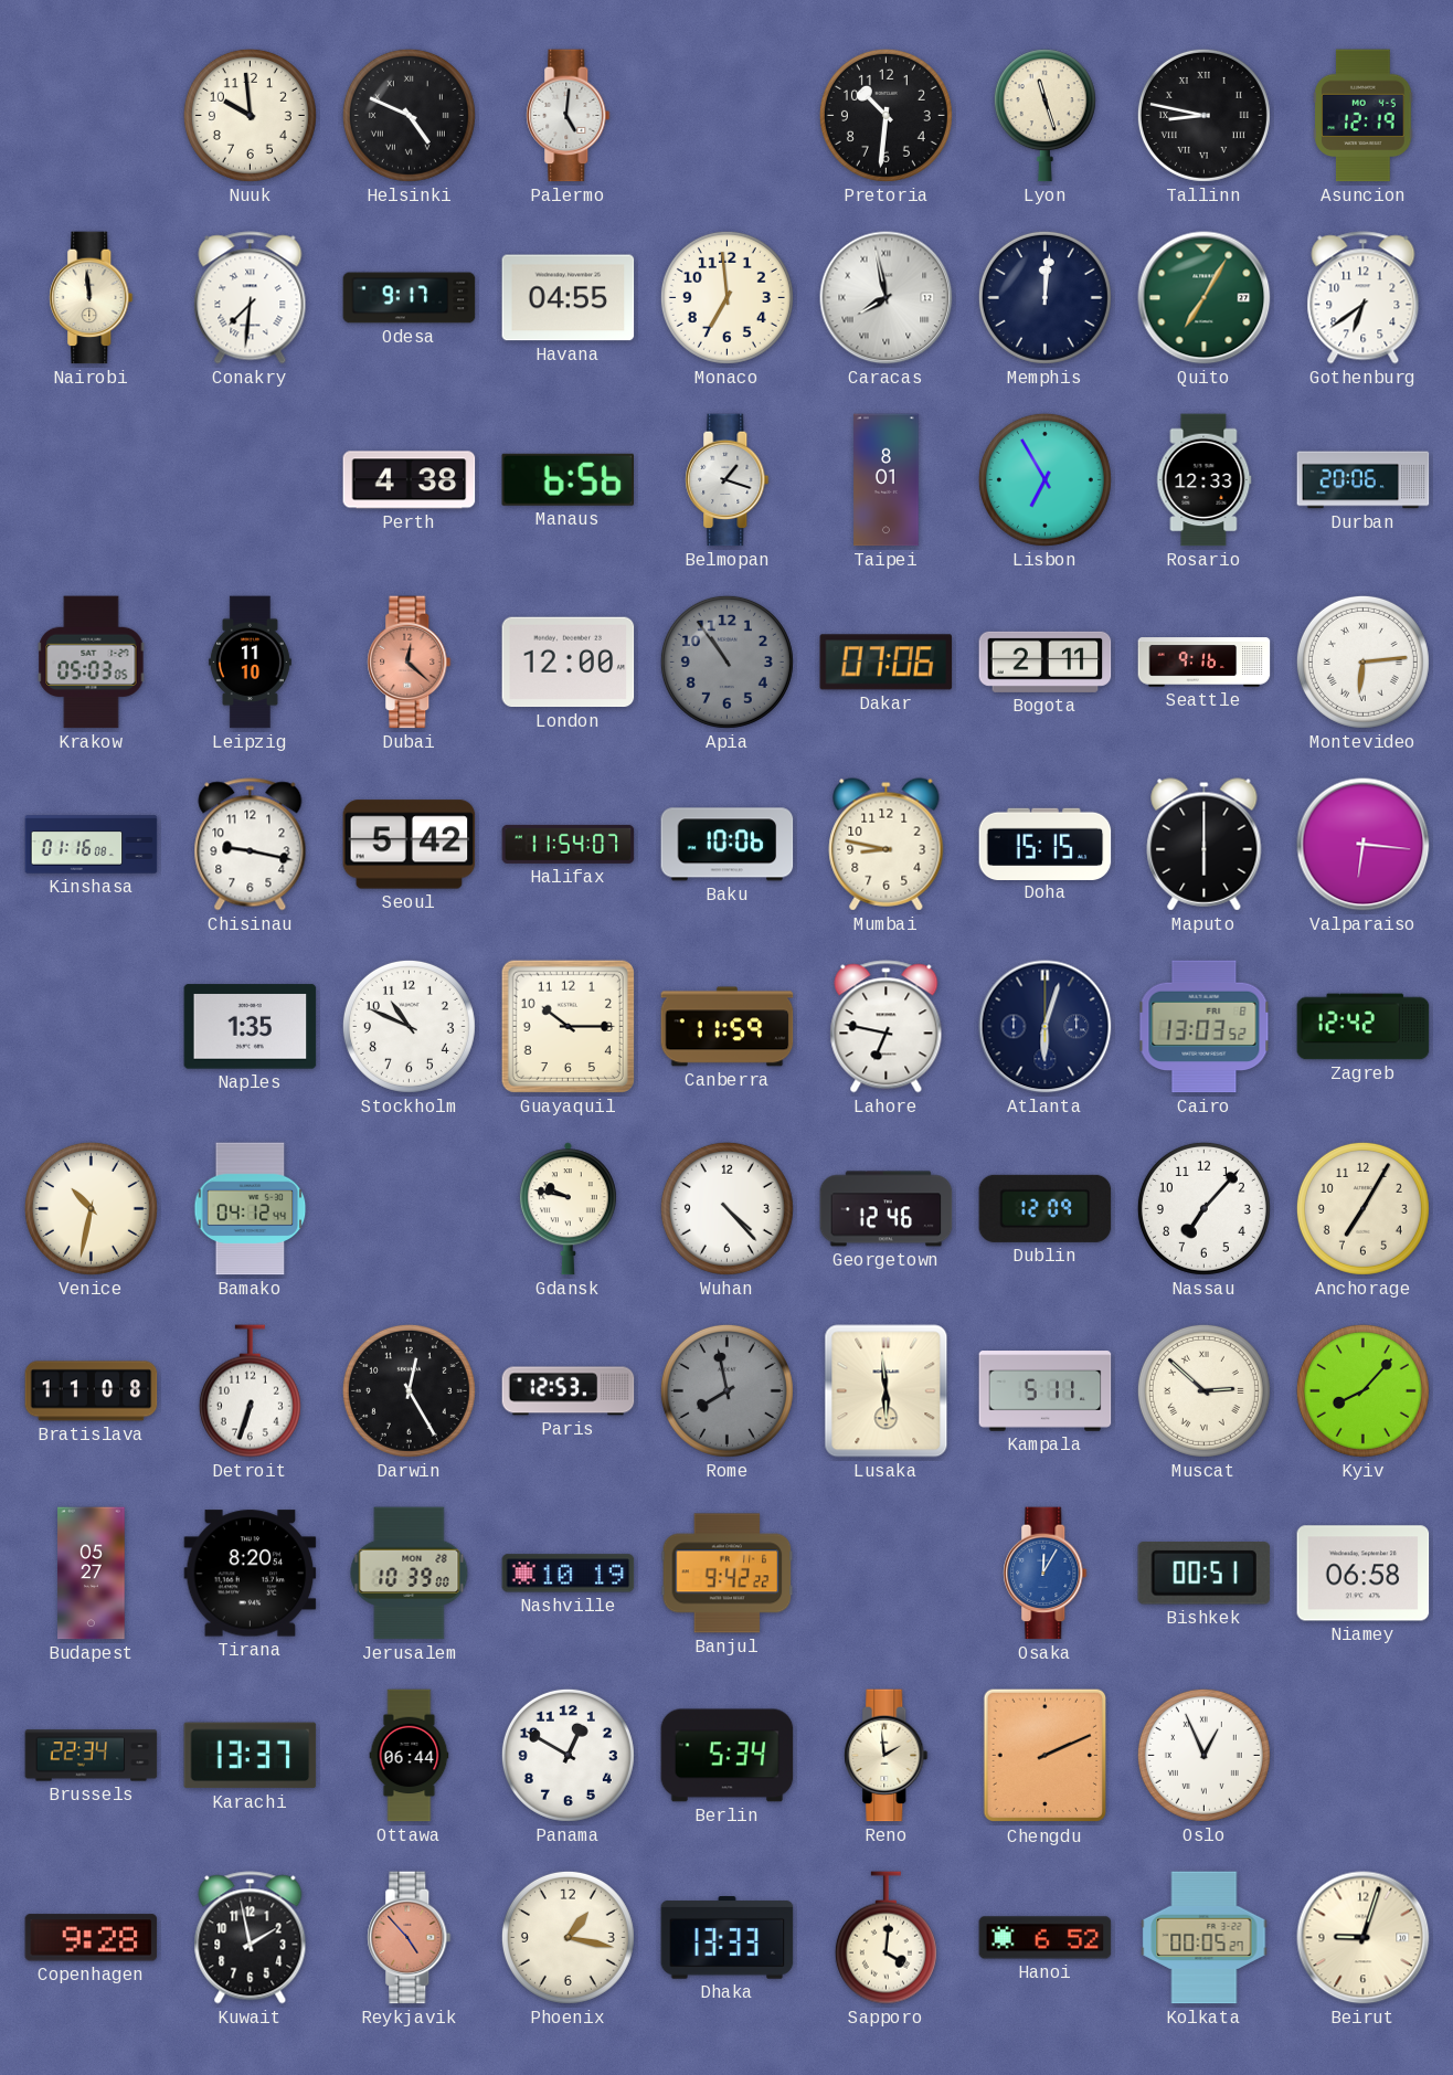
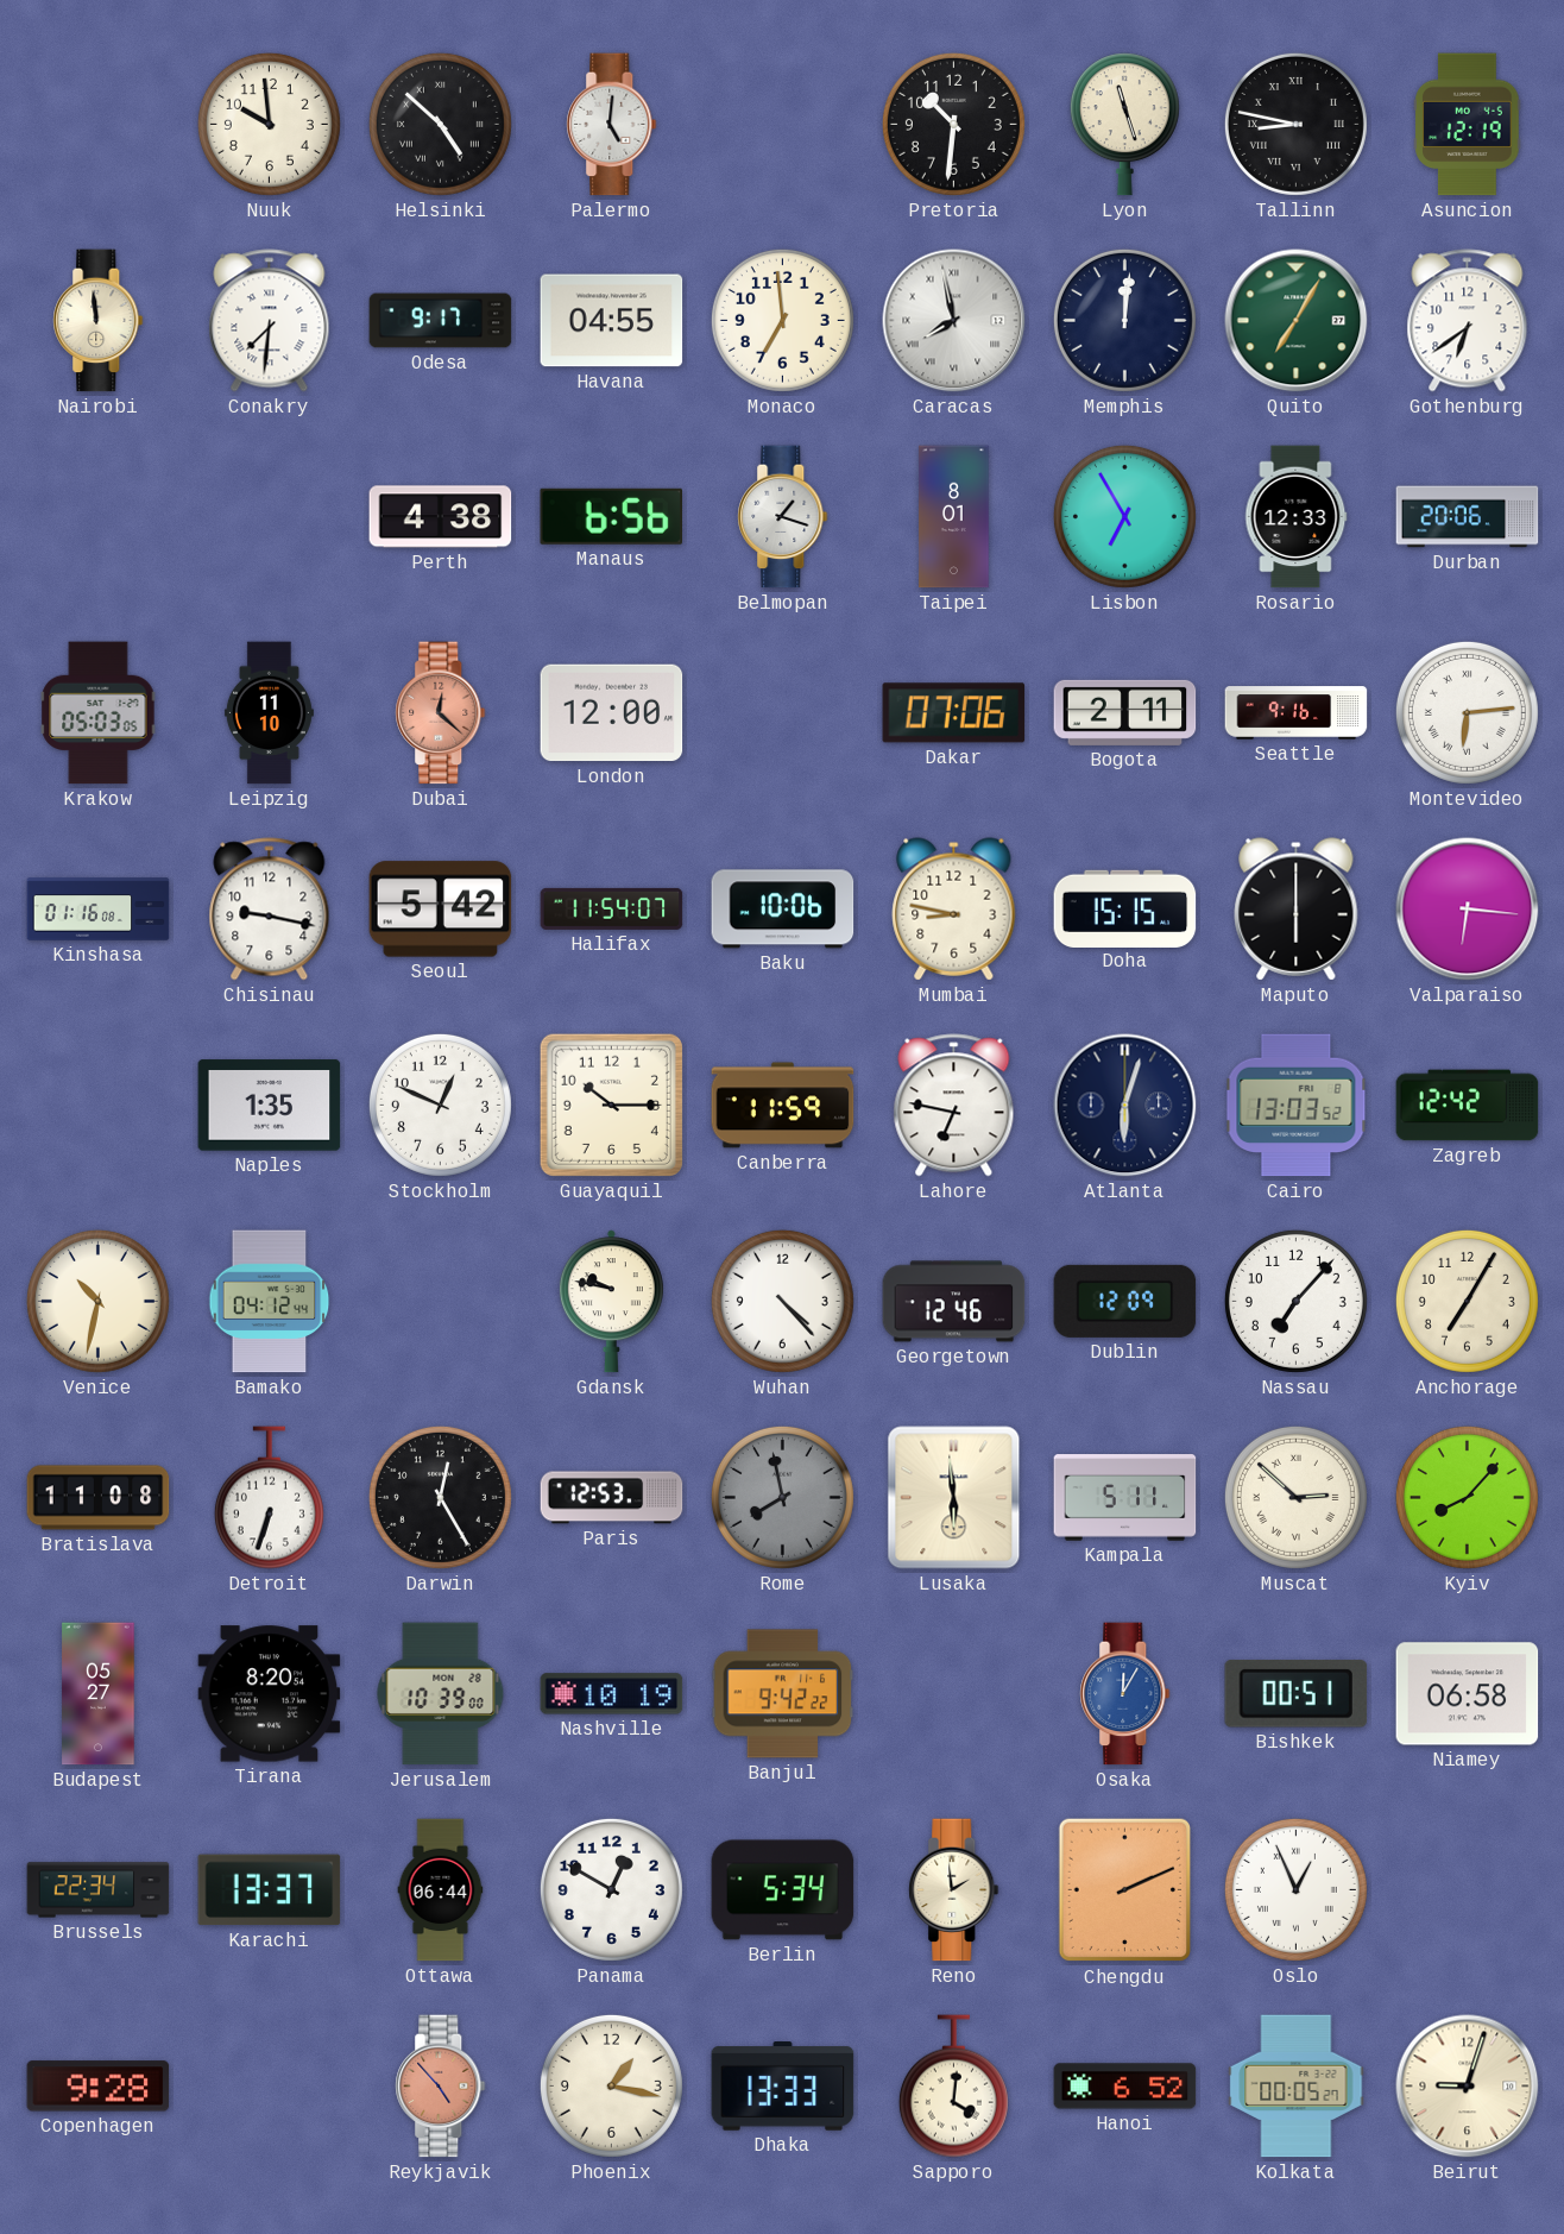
Helsinki: 4:49 -> 4:52 (440, 124)
Apia: 10:54 -> none (726, 661)
Stockholm: 10:49 -> 12:49 (440, 1105)
Kuwait: 1:58 -> none (251, 1938)
